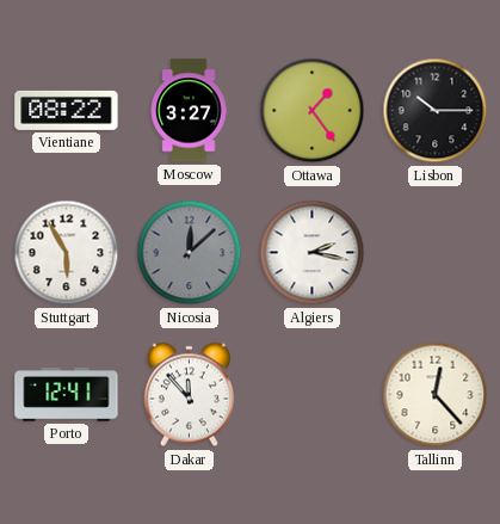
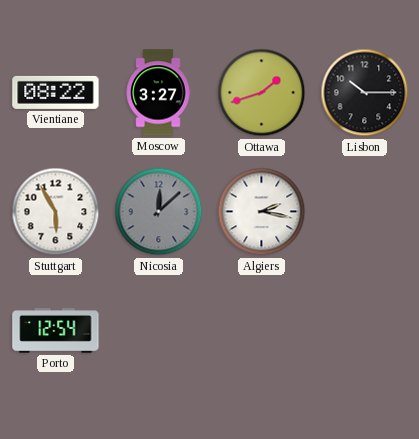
Ottawa: 1:24 -> 1:42 (262, 93)
Porto: 12:41 -> 12:54 (56, 331)
Dakar: 11:53 -> none (189, 395)
Tallinn: 12:23 -> none (436, 395)
